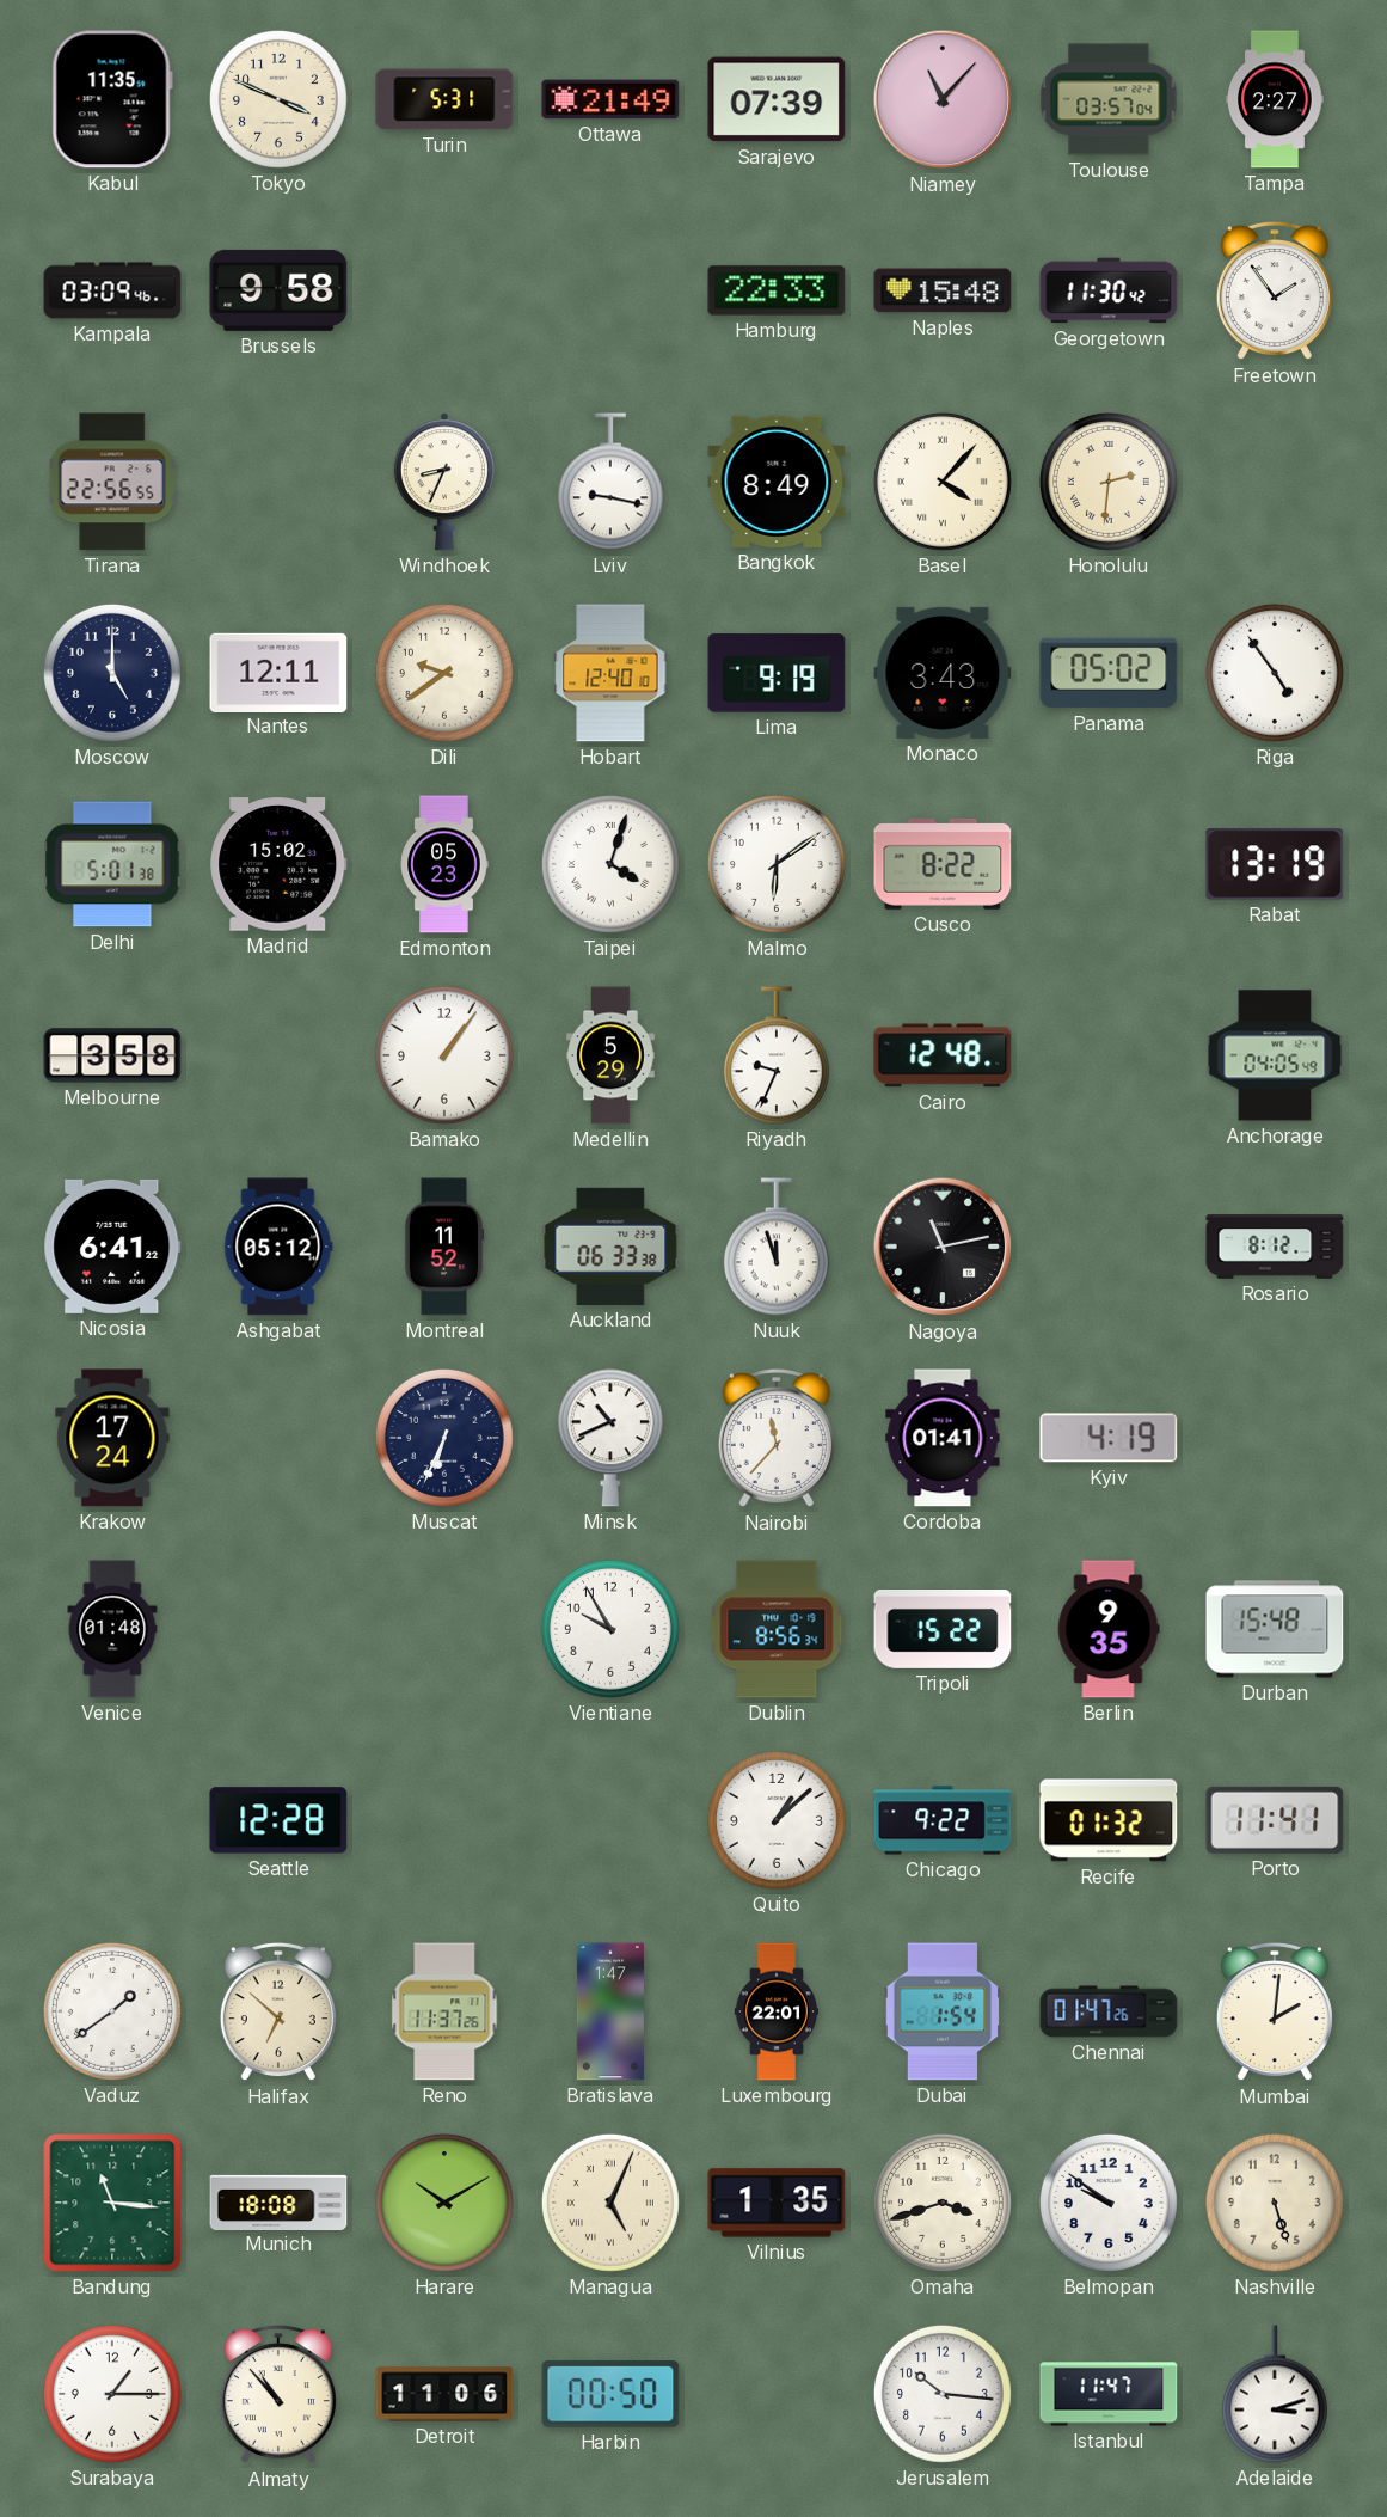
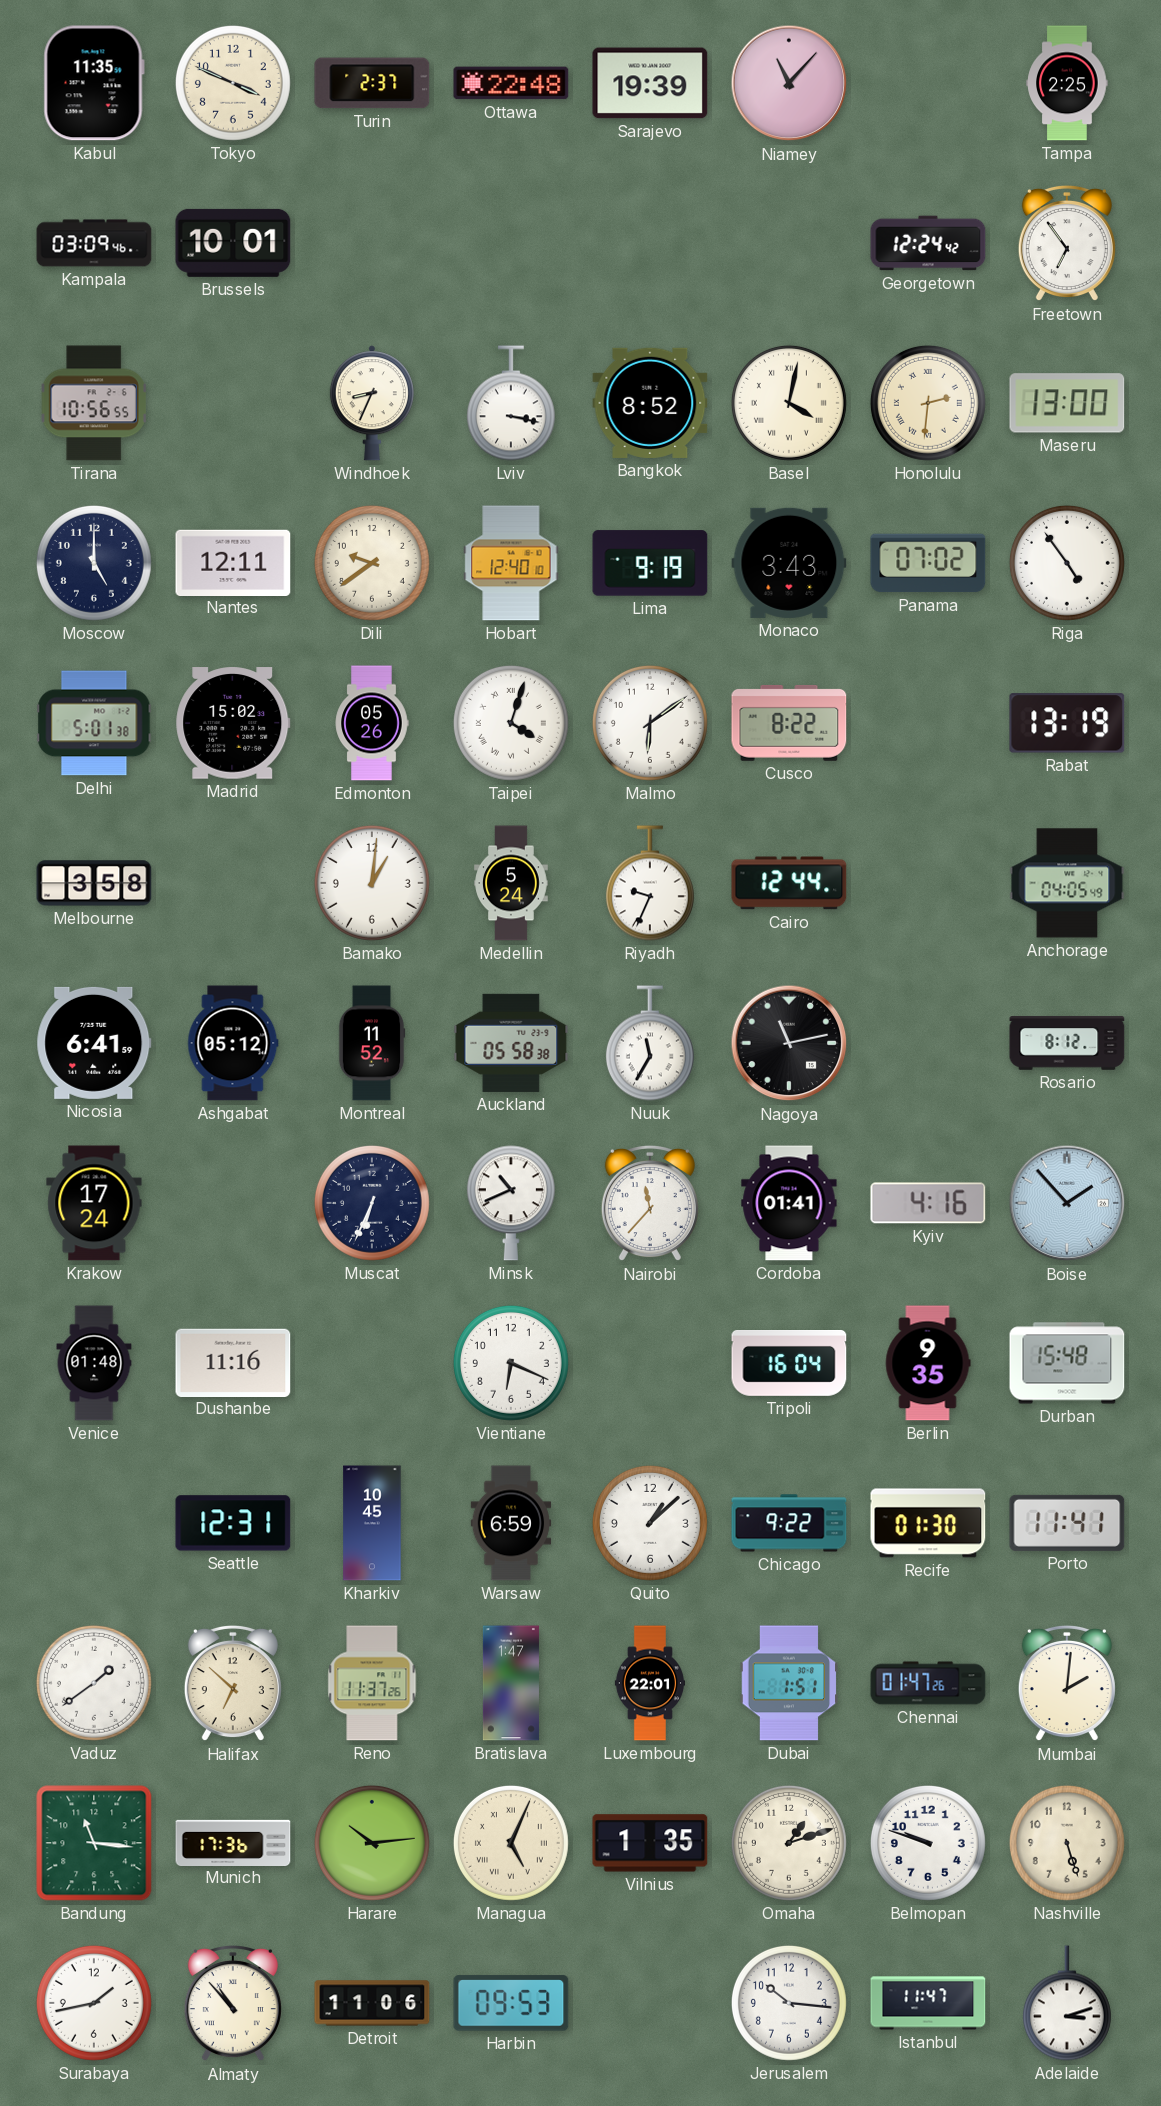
Turin: 5:31 -> 2:37 (372, 83)
Ottawa: 21:49 -> 22:48 (511, 83)
Sarajevo: 07:39 -> 19:39 (650, 83)
Toulouse: 03:57 -> none (1109, 99)
Tampa: 2:27 -> 2:25 (1067, 83)
Brussels: 9:58 -> 10:01 (233, 243)
Hamburg: 22:33 -> none (777, 290)
Naples: 15:48 -> none (943, 290)
Georgetown: 11:30 -> 12:24 (928, 243)
Freetown: 1:54 -> 6:54 (1067, 243)
Tirana: 22:56 -> 10:56 (94, 403)
Lviv: 9:17 -> 3:17 (511, 403)
Bangkok: 8:49 -> 8:52 (650, 403)
Basel: 4:07 -> 4:02 (789, 403)
Maseru: none -> 13:00 (1067, 403)
Panama: 05:02 -> 07:02 (928, 563)
Edmonton: 05:23 -> 05:26 (372, 723)
Bamako: 1:06 -> 1:01 (372, 883)
Medellin: 5:29 -> 5:24 (511, 883)
Cairo: 12:48 -> 12:44 (789, 883)
Nicosia: 6:41:22 -> 6:41:59 (94, 1043)
Auckland: 06:33 -> 05:58 (511, 1043)
Nuuk: 11:57 -> 11:35 (650, 1043)
Kyiv: 4:19 -> 4:16 (928, 1203)
Boise: none -> 1:53 (1067, 1203)
Dushanbe: none -> 11:16 (233, 1362)
Vientiane: 9:55 -> 6:19 (511, 1363)
Dublin: 8:56 -> none (777, 1629)
Tripoli: 15:22 -> 16:04 (789, 1364)
Seattle: 12:28 -> 12:31 (233, 1523)
Kharkiv: none -> 10:45 (372, 1523)
Warsaw: none -> 6:59 (511, 1523)
Recife: 01:32 -> 01:30 (928, 1523)
Dubai: 1:54 -> 1:51 (789, 1683)
Munich: 18:08 -> 17:36 (233, 1842)
Harare: 10:10 -> 10:14 (372, 1843)
Omaha: 3:42 -> 1:12 (789, 1843)
Belmopan: 9:51 -> 9:48 (928, 1843)
Surabaya: 1:15 -> 1:43 (94, 2003)
Harbin: 00:50 -> 09:53 (511, 2003)
